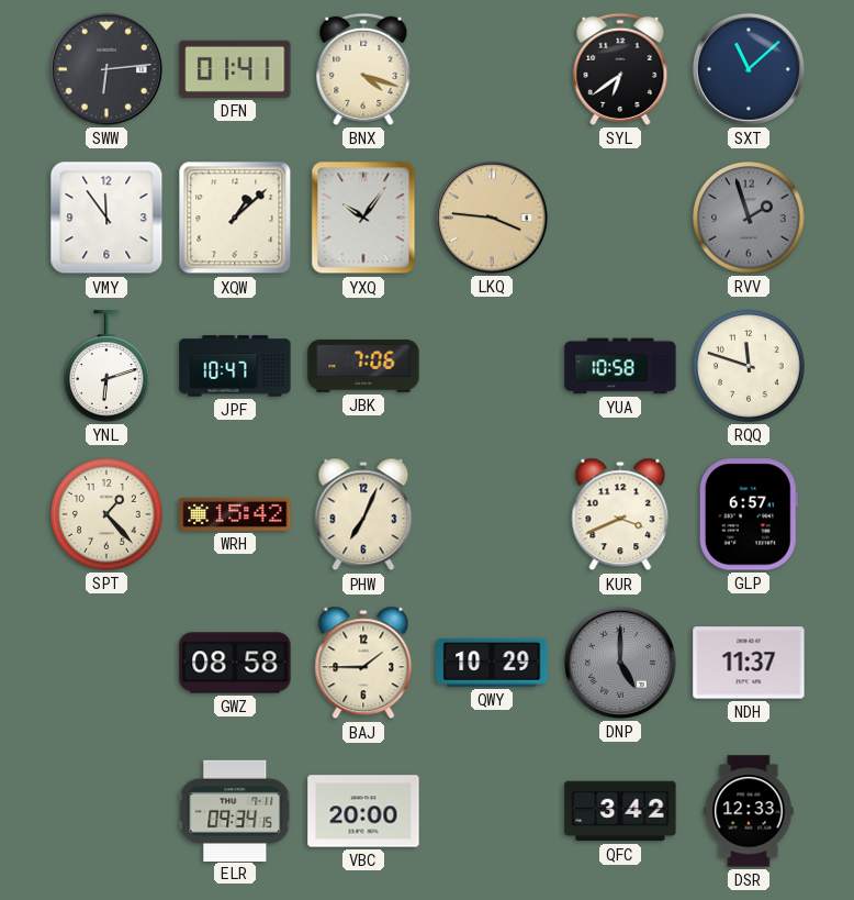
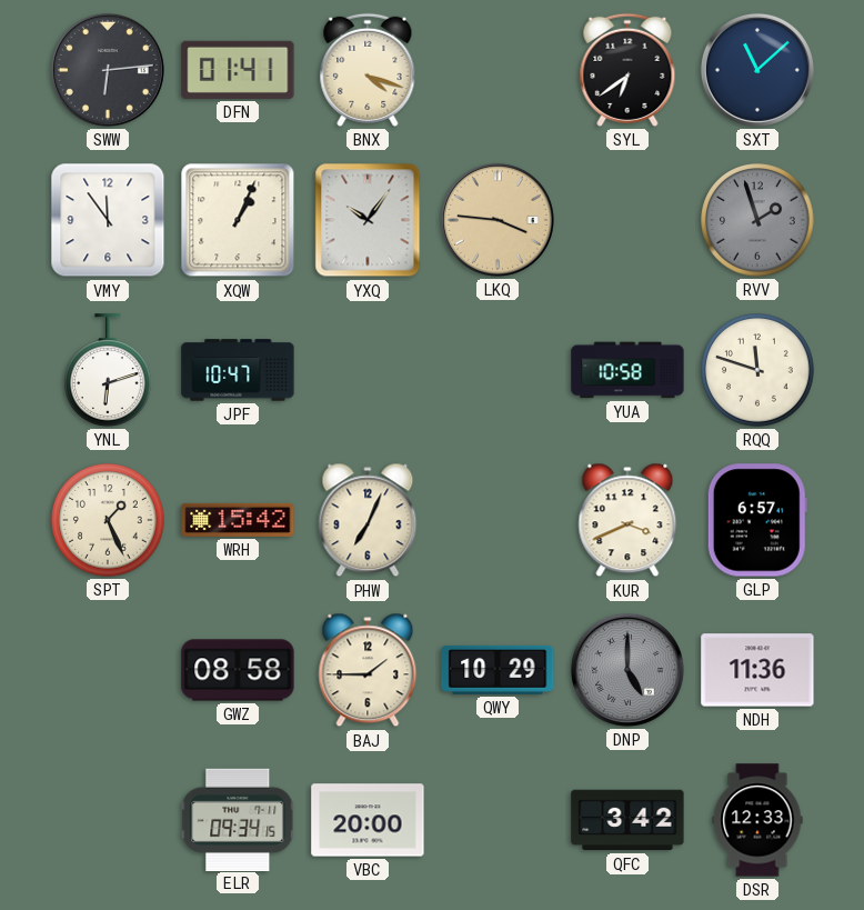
XQW: 1:08 -> 1:04 (238, 220)
JBK: 7:06 -> none (363, 366)
SPT: 1:23 -> 1:26 (108, 520)
NDH: 11:37 -> 11:36 (757, 670)
